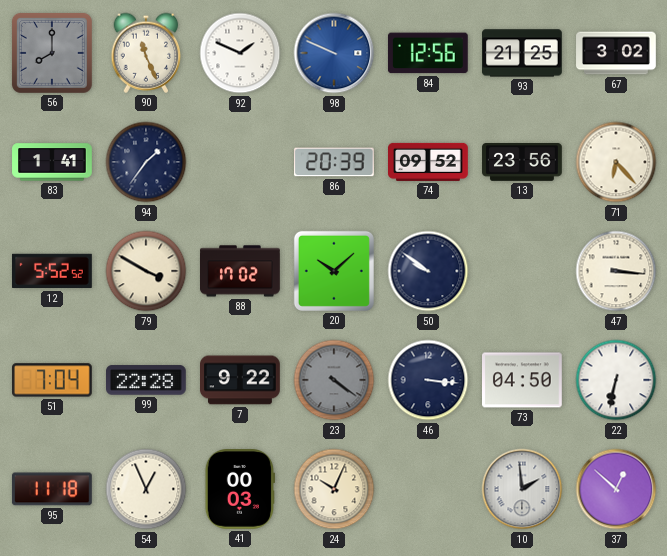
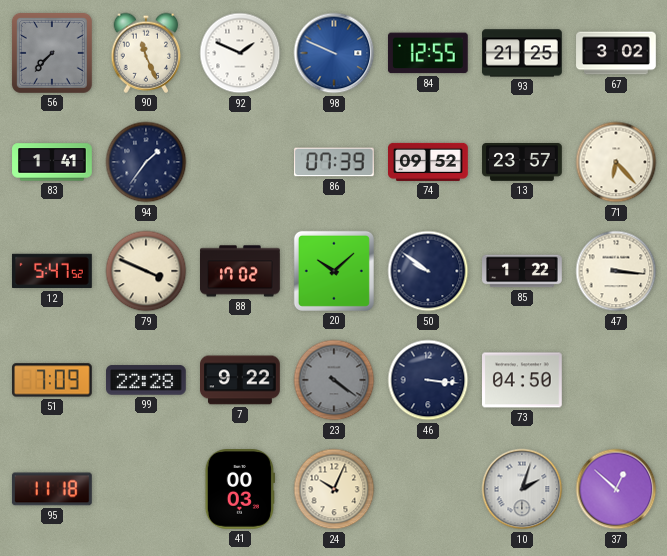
56: 8:00 -> 7:37 (52, 53)
84: 12:56 -> 12:55 (428, 53)
86: 20:39 -> 07:39 (335, 162)
13: 23:56 -> 23:57 (522, 163)
12: 5:52 -> 5:47 (53, 271)
79: 3:50 -> 3:49 (146, 271)
85: none -> 1:22 (522, 271)
51: 7:04 -> 7:09 (53, 380)
22: 6:32 -> none (616, 380)
54: 12:56 -> none (146, 489)
10: 1:59 -> 2:03 (522, 489)
